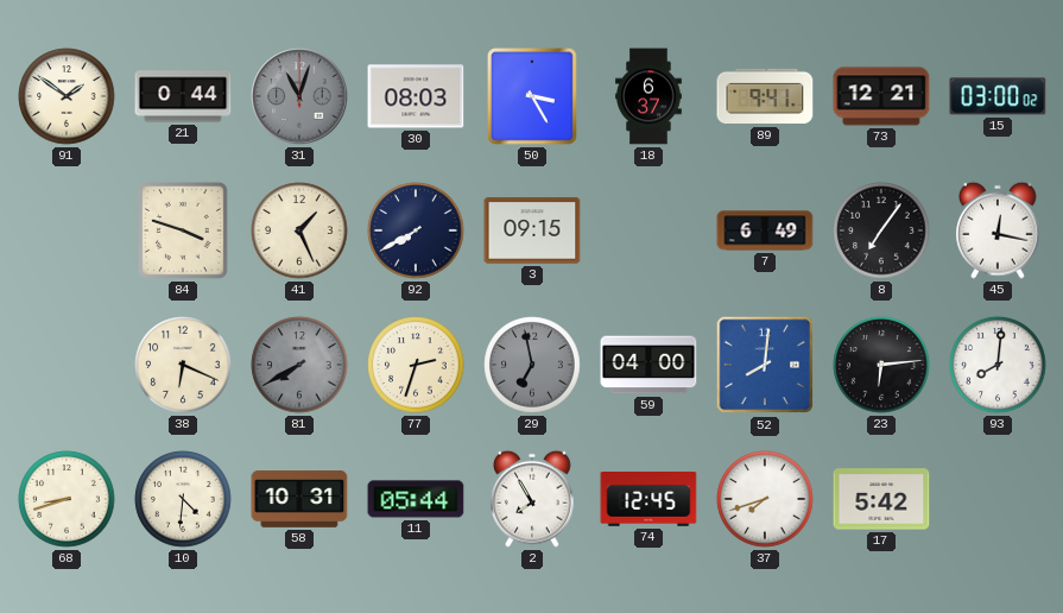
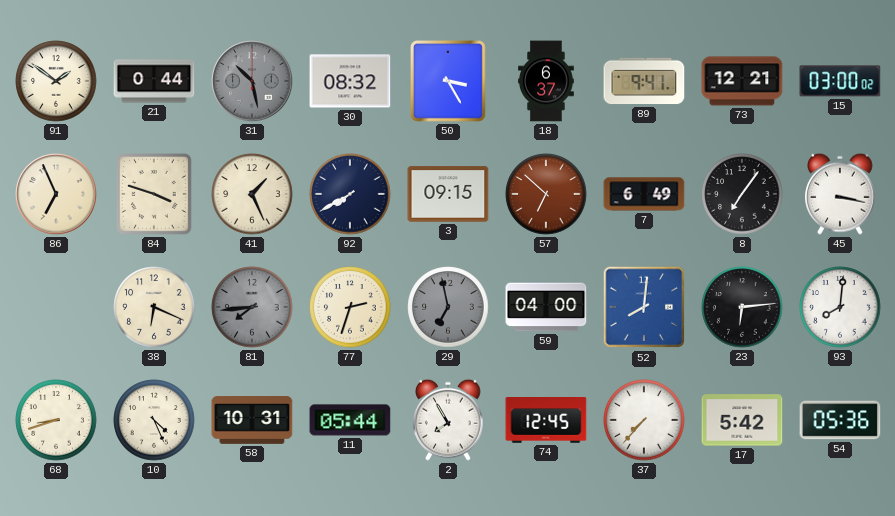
31: 11:03 -> 10:28 (252, 81)
30: 08:03 -> 08:32 (350, 81)
86: none -> 6:56 (56, 194)
57: none -> 6:52 (546, 194)
45: 12:17 -> 3:17 (841, 194)
81: 7:40 -> 7:44 (252, 307)
10: 4:31 -> 4:26 (154, 420)
37: 7:42 -> 7:37 (644, 420)
54: none -> 05:36 (840, 420)
